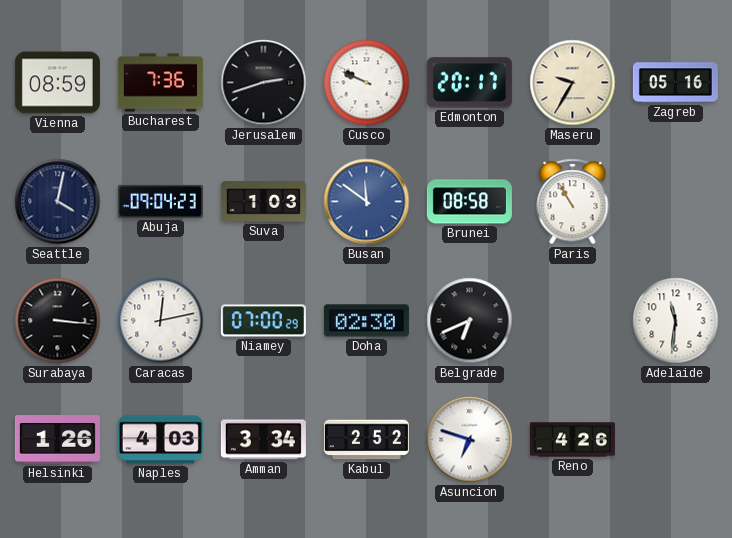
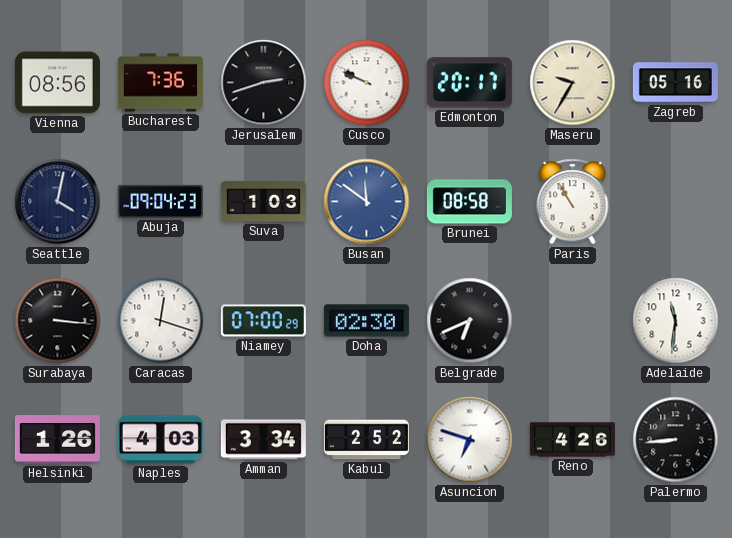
Vienna: 08:59 -> 08:56 (57, 83)
Caracas: 12:13 -> 12:18 (161, 321)
Palermo: none -> 8:44 (676, 440)
